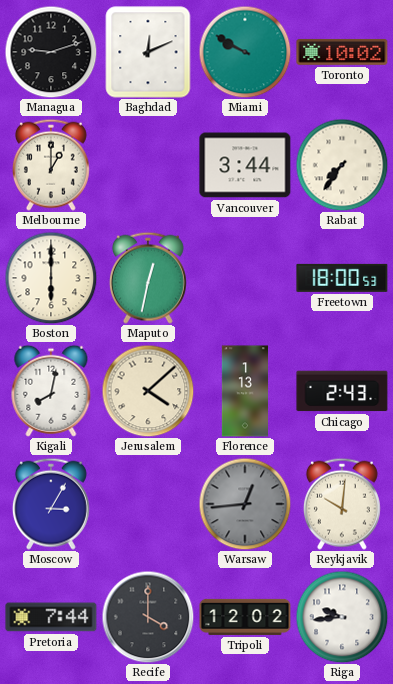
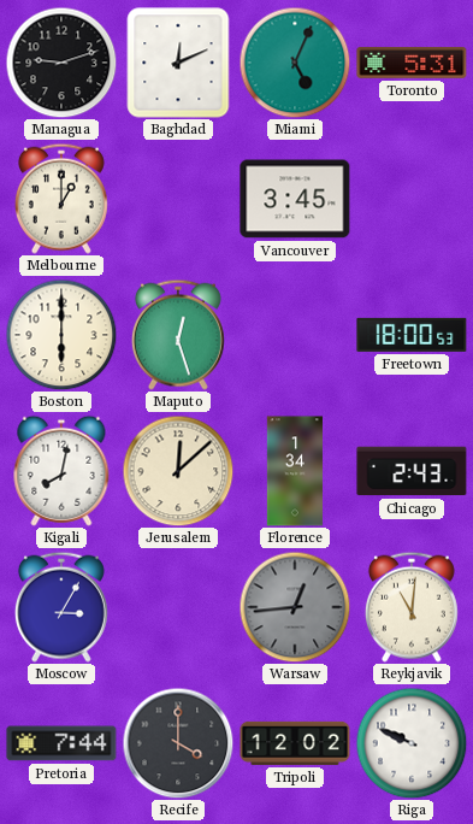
Miami: 9:50 -> 5:04 (295, 63)
Toronto: 10:02 -> 5:31 (412, 63)
Vancouver: 3:44 -> 3:45 (295, 199)
Rabat: 7:36 -> none (342, 165)
Maputo: 12:32 -> 12:27 (178, 335)
Jerusalem: 4:08 -> 12:08 (178, 471)
Florence: 1:13 -> 1:34 (294, 471)
Reykjavik: 10:01 -> 11:01 (412, 607)
Riga: 9:44 -> 9:49 (412, 743)
